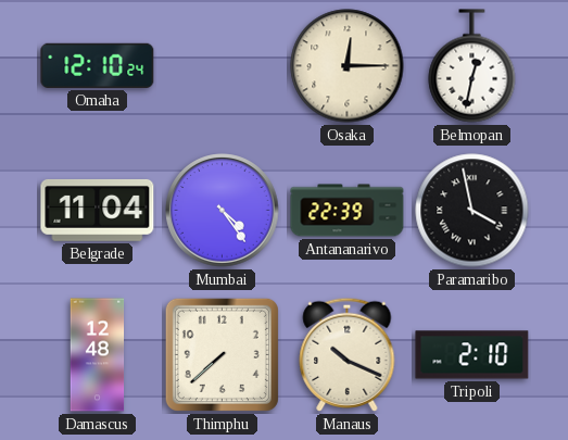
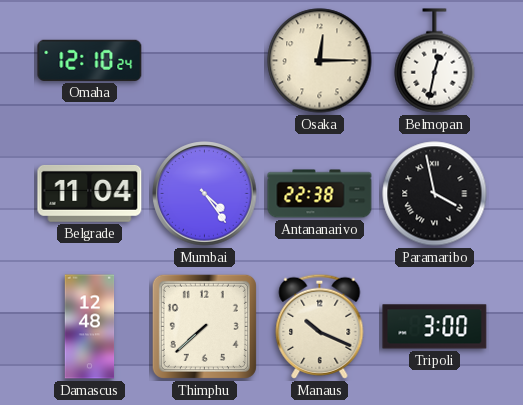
Antananarivo: 22:39 -> 22:38 (320, 194)
Tripoli: 2:10 -> 3:00 (435, 327)
